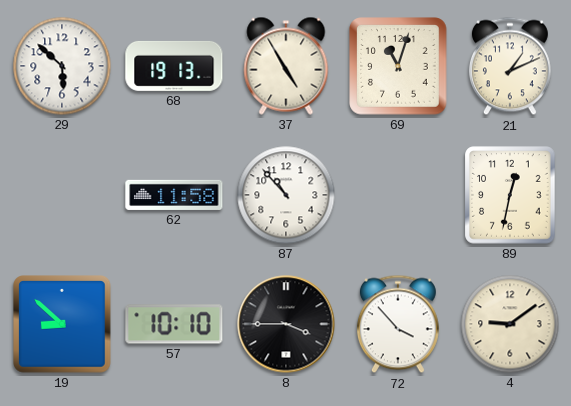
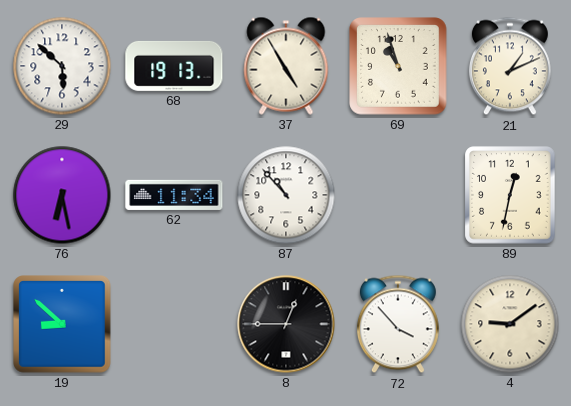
69: 11:03 -> 10:57 (398, 66)
76: none -> 6:28 (62, 195)
62: 11:58 -> 11:34 (174, 195)
57: 10:10 -> none (174, 324)
8: 3:45 -> 12:45 (286, 324)
